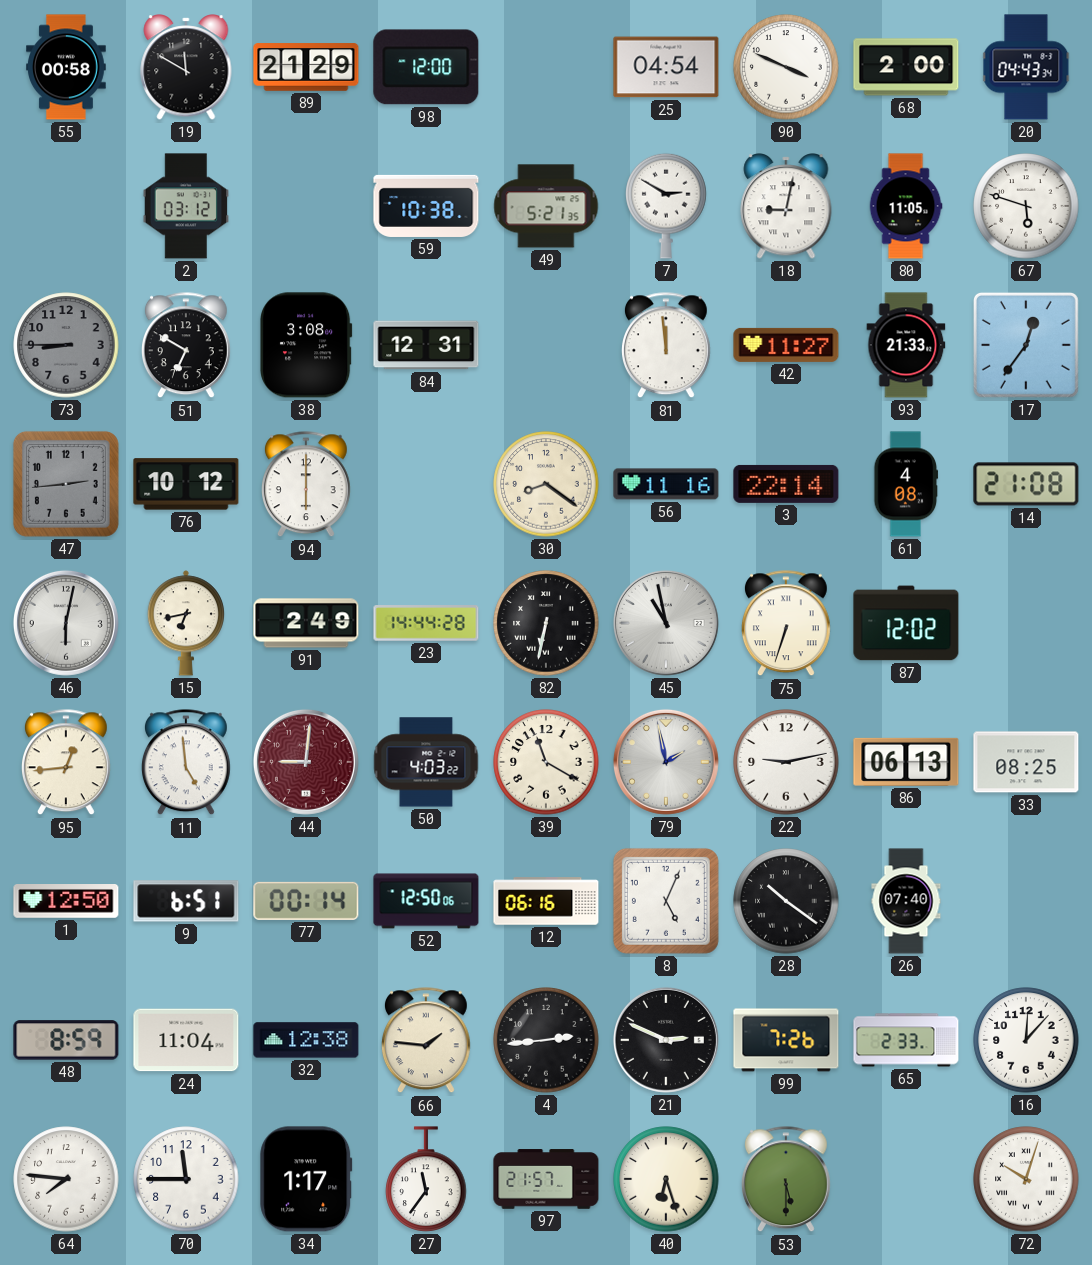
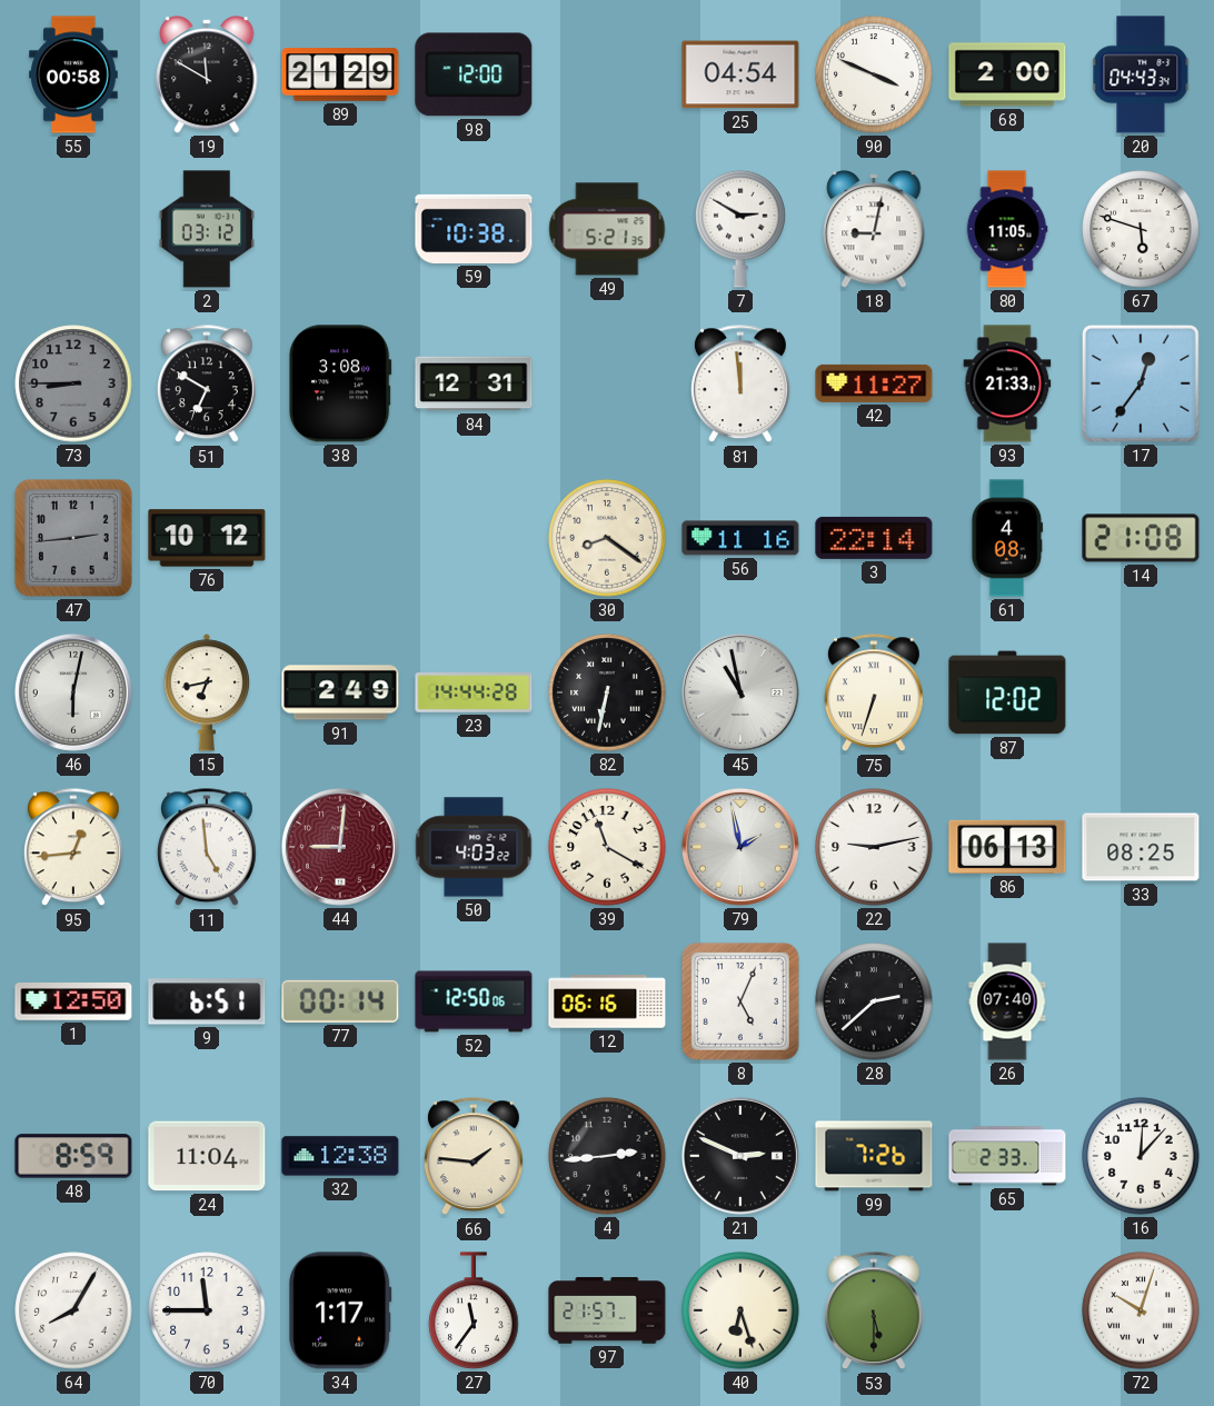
94: 6:00 -> none (306, 485)
28: 10:21 -> 2:38 (874, 1001)
64: 7:46 -> 8:05 (73, 1310)
